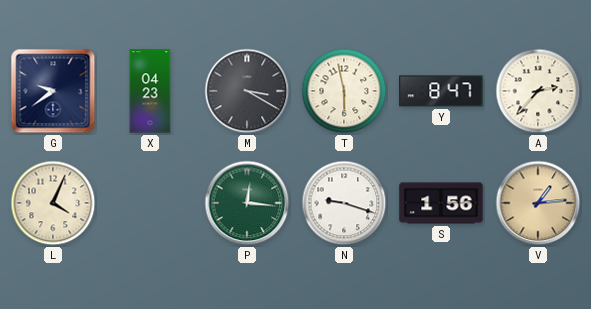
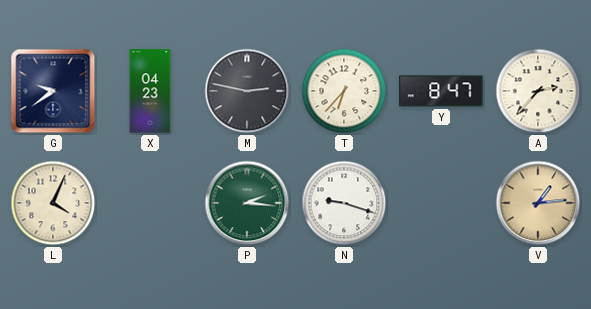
M: 3:20 -> 2:47 (247, 91)
T: 5:58 -> 6:37 (344, 91)
P: 12:16 -> 2:16 (247, 203)
S: 1:56 -> none (441, 203)
